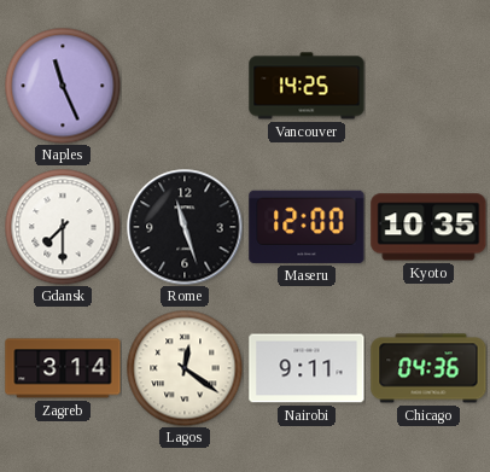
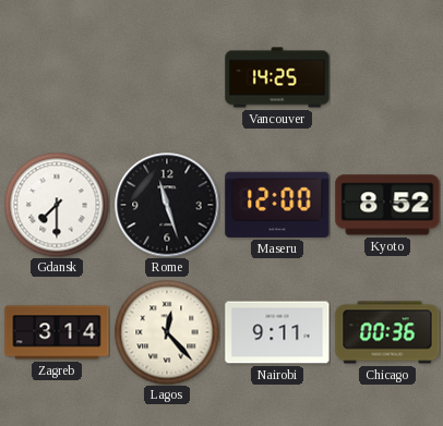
Naples: 11:26 -> none (63, 86)
Kyoto: 10:35 -> 8:52 (387, 205)
Lagos: 12:21 -> 12:23 (167, 332)
Chicago: 04:36 -> 00:36 (387, 332)
